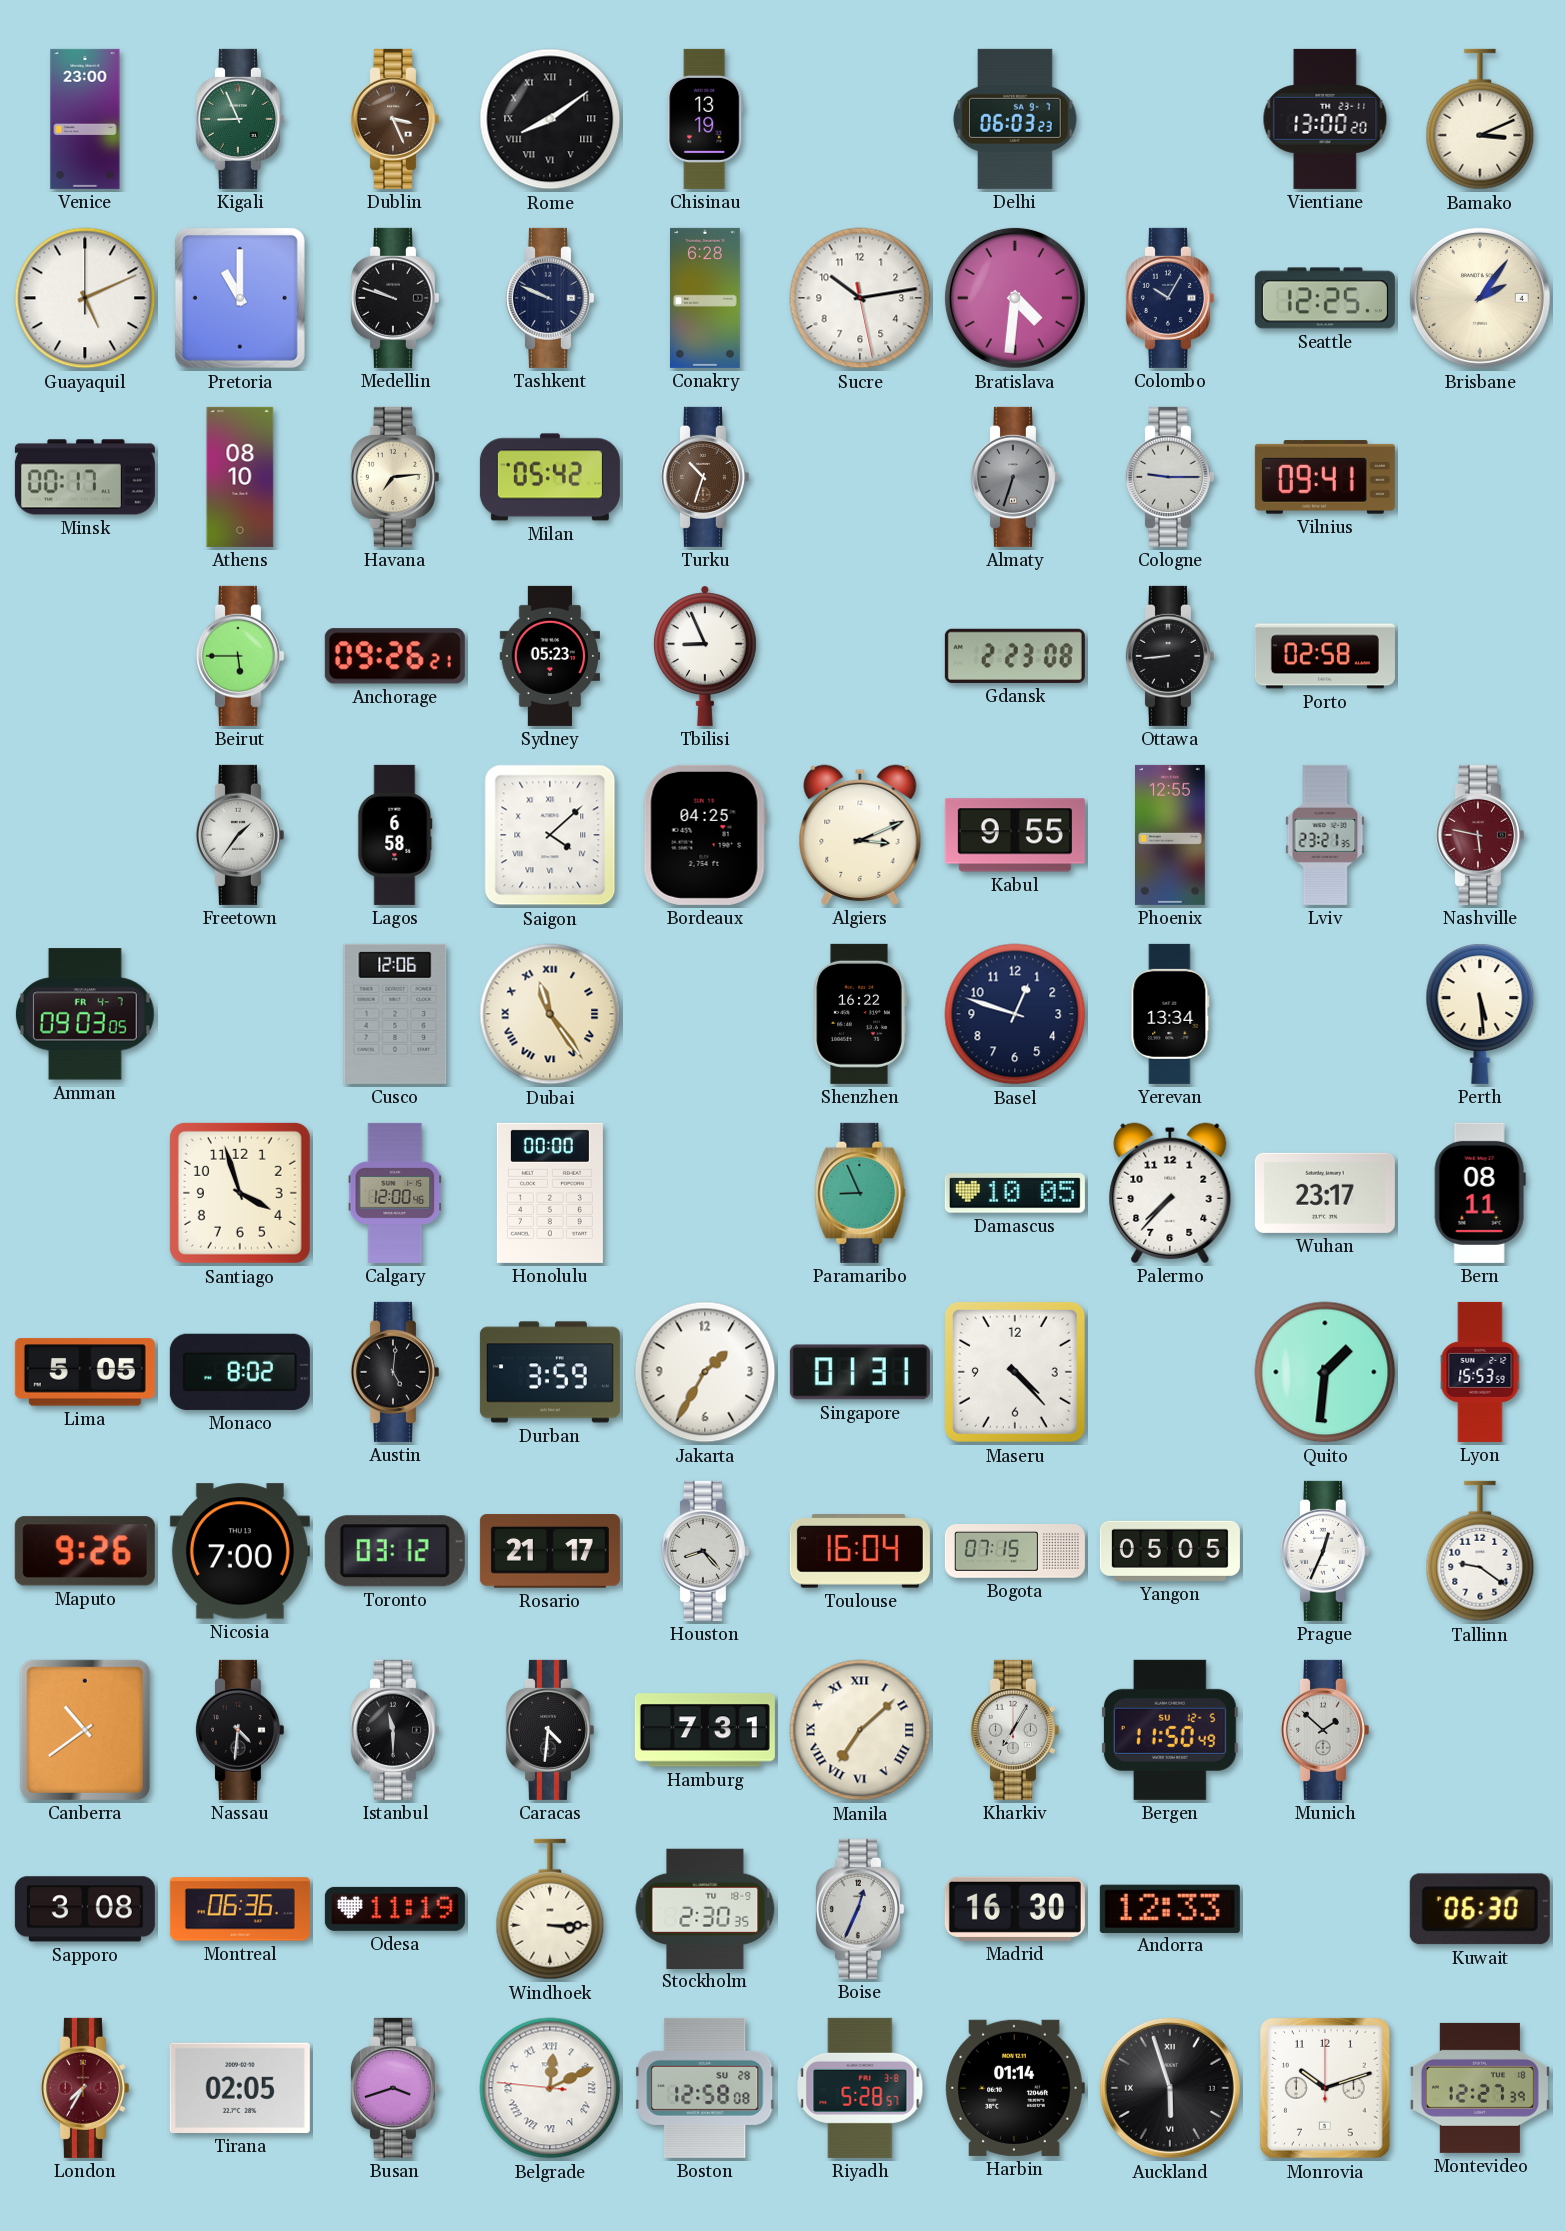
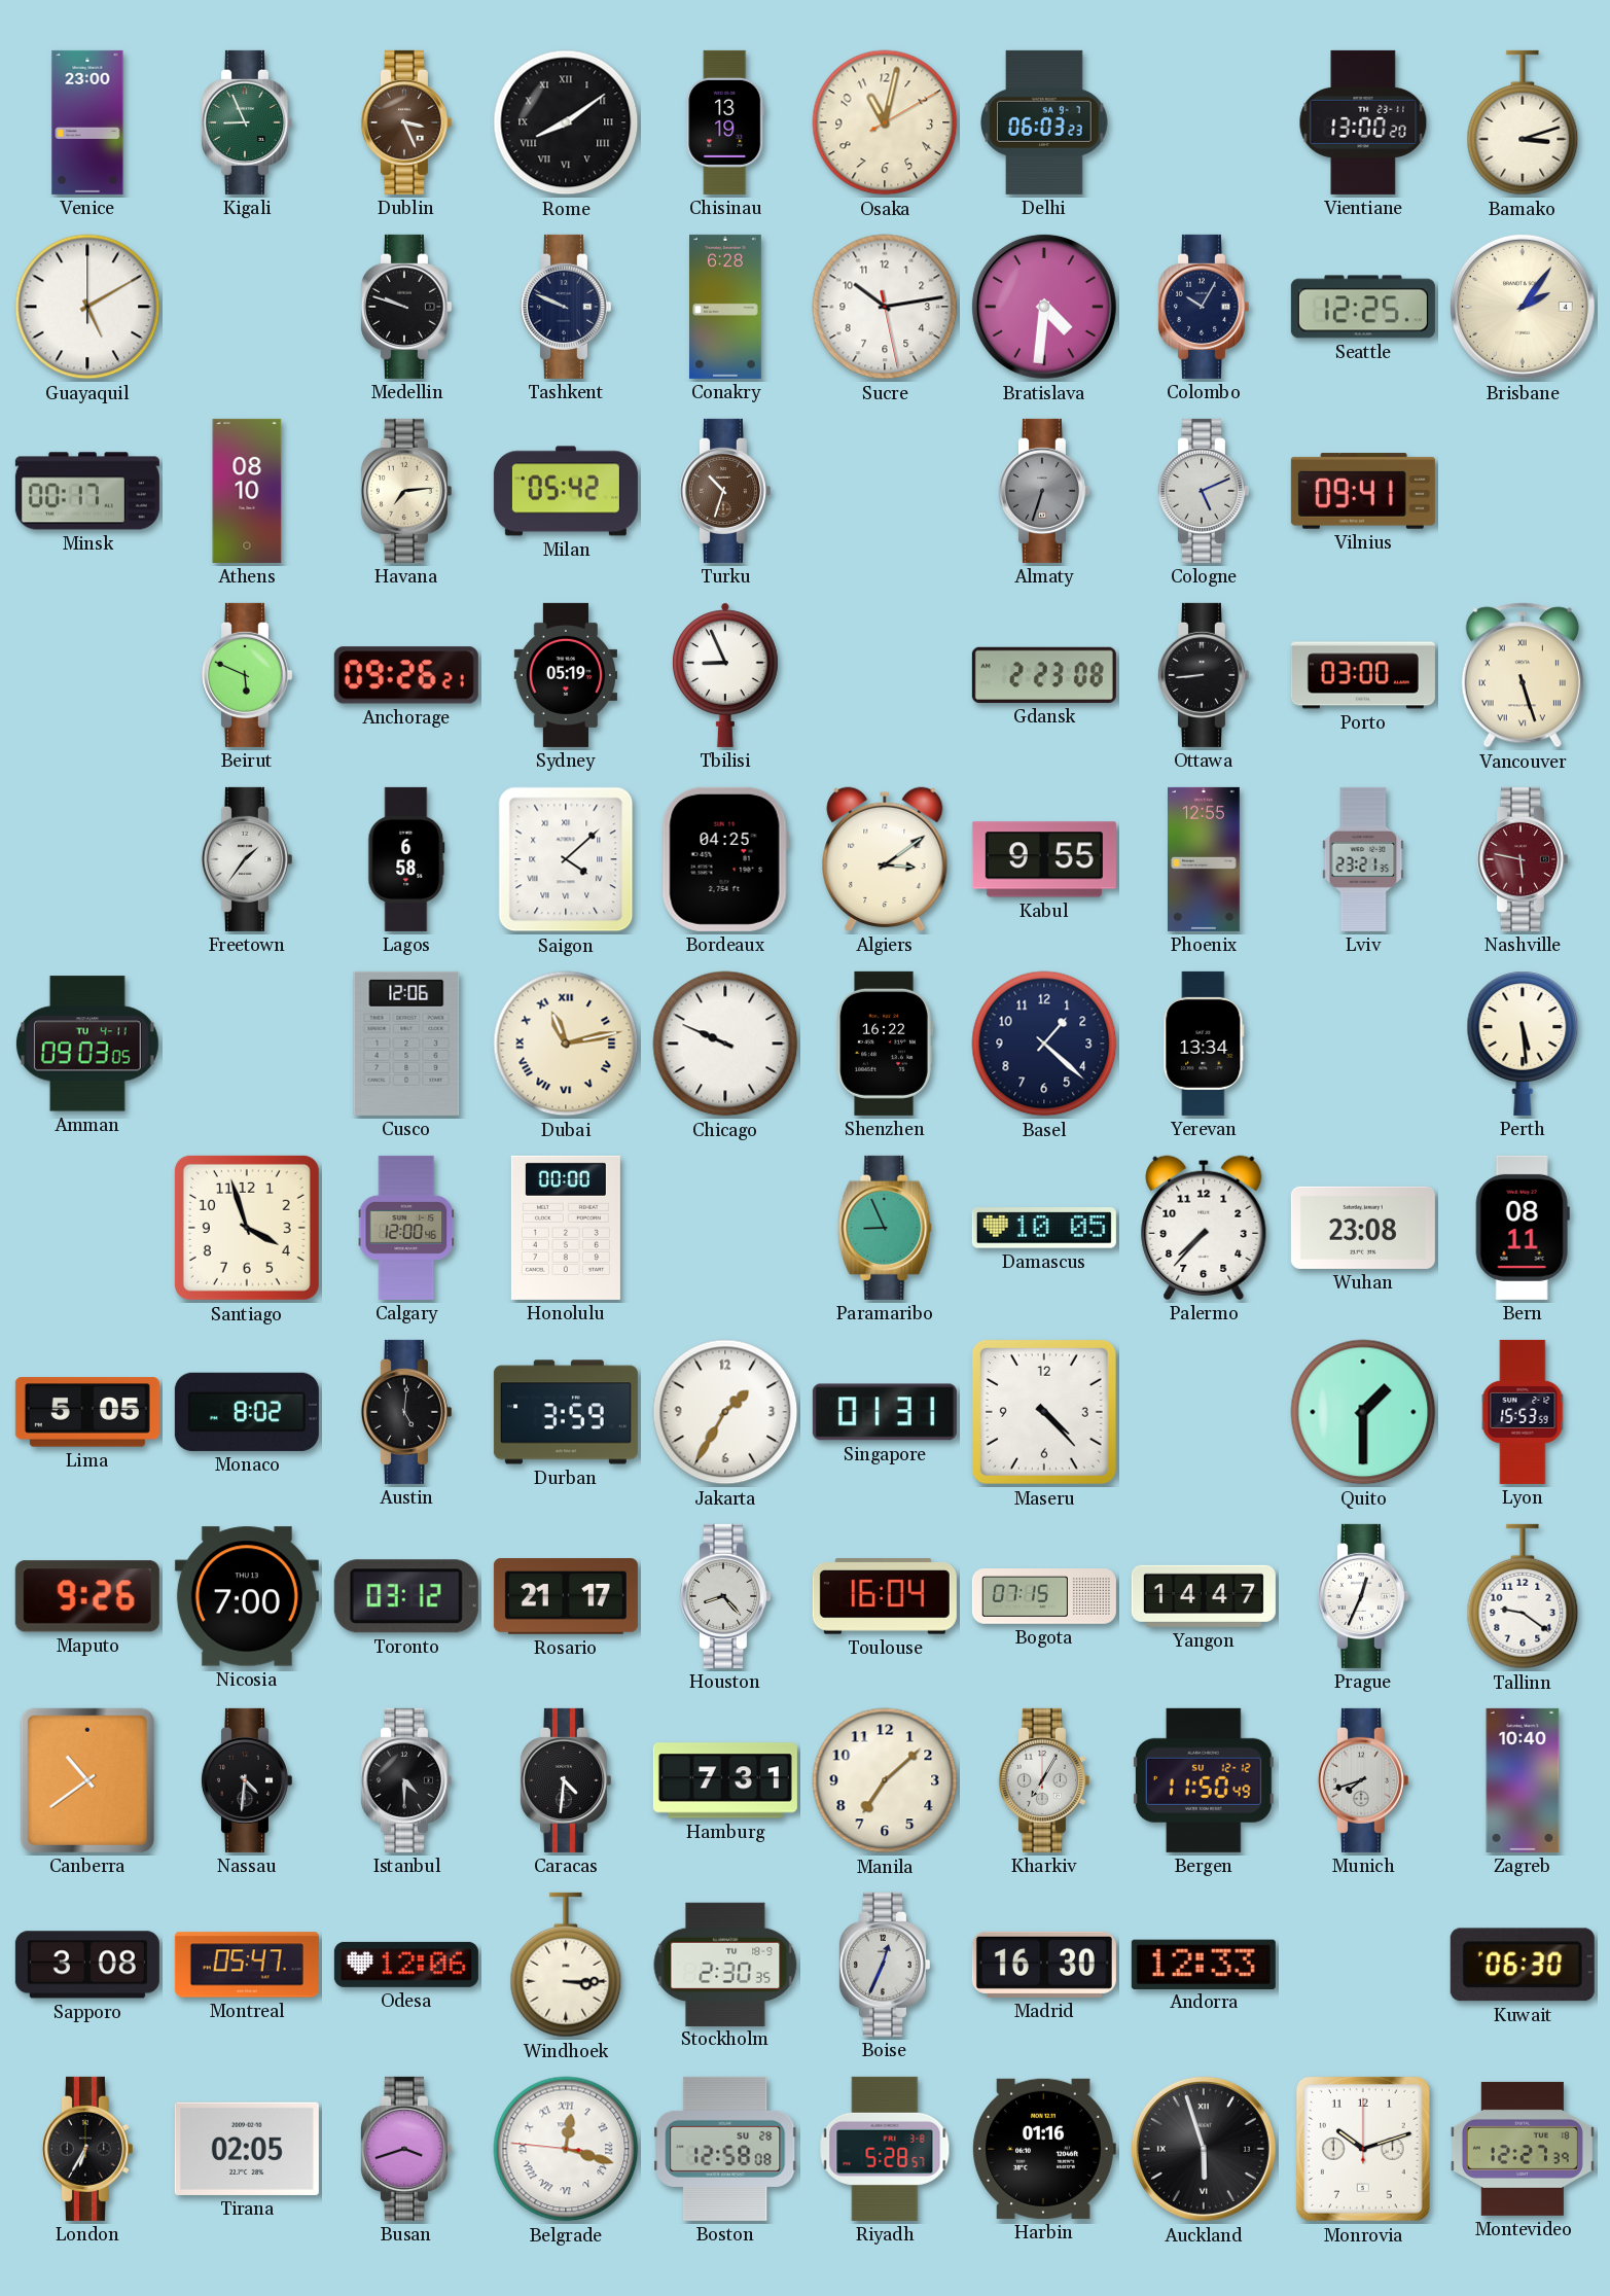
Osaka: none -> 11:02 (885, 122)
Bamako: 3:11 -> 3:12 (1523, 122)
Guayaquil: 5:11 -> 5:10 (87, 307)
Pretoria: 11:00 -> none (240, 298)
Cologne: 9:15 -> 5:11 (1203, 491)
Beirut: 5:45 -> 5:49 (246, 675)
Sydney: 05:23 -> 05:19 (565, 675)
Porto: 02:58 -> 03:00 (1363, 675)
Vancouver: none -> 5:27 (1523, 675)
Algiers: 3:11 -> 3:09 (885, 859)
Amman date: FR 4-7 -> TU 4-11 (87, 1044)
Dubai: 11:24 -> 11:13 (566, 1044)
Chicago: none -> 9:49 (725, 1044)
Basel: 12:48 -> 1:22 (1044, 1044)
Wuhan: 23:17 -> 23:08 (1363, 1228)
Quito: 1:31 -> 1:30 (1363, 1412)
Yangon: 05:05 -> 14:47 (1204, 1596)
Istanbul: 11:30 -> 4:30 (405, 1780)
Manila numerals: Roman -> Arabic (885, 1780)
Bergen date: SU 12-5 -> SU 12-12 (1204, 1780)
Munich: 1:52 -> 7:42 (1362, 1780)
Zagreb: none -> 10:40 (1523, 1780)
Montreal: 06:36 -> 05:47 (247, 1965)
Odesa: 11:19 -> 12:06 (406, 1965)
London: 7:35 -> 6:35 (86, 2149)
London dial: burgundy -> black (86, 2149)
Belgrade: 12:10 -> 12:17 (566, 2149)
Harbin: 01:14 -> 01:16 (1044, 2149)
